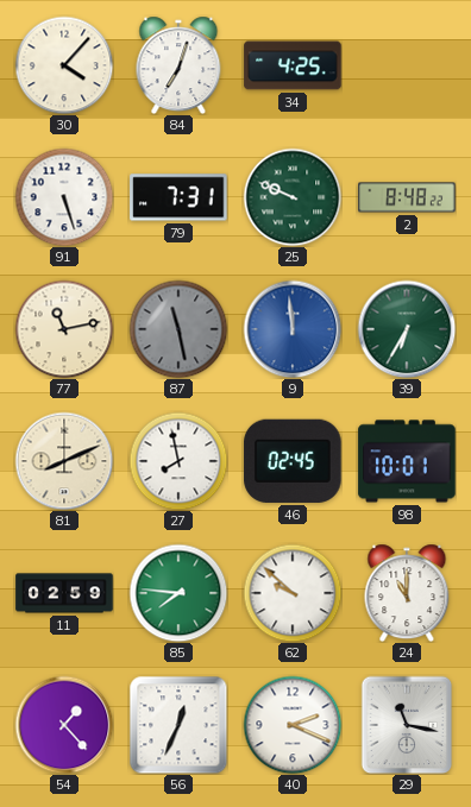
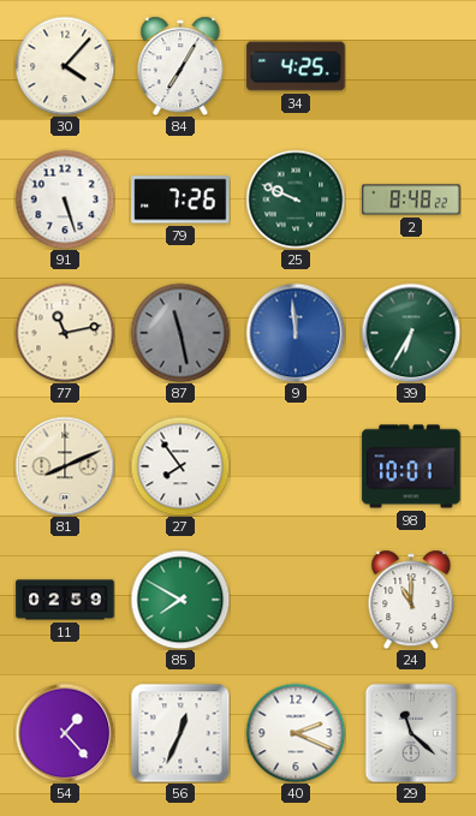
84: 7:03 -> 7:05 (180, 66)
79: 7:31 -> 7:26 (180, 199)
27: 7:58 -> 7:54 (180, 466)
46: 02:45 -> none (293, 461)
85: 7:46 -> 7:50 (180, 600)
62: 9:52 -> none (293, 593)
29: 11:17 -> 11:22 (411, 733)
